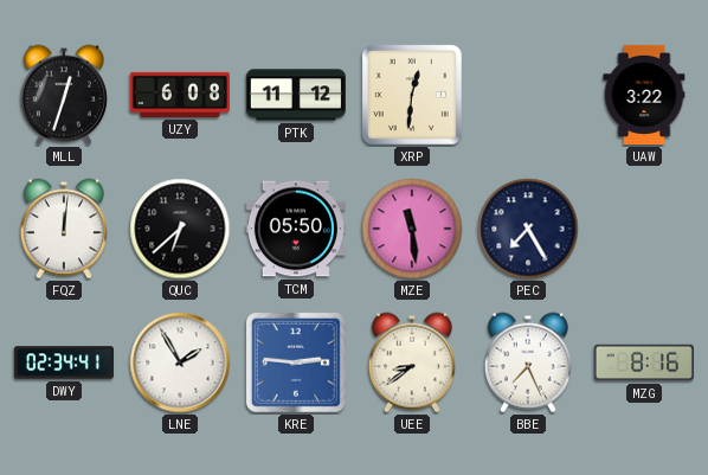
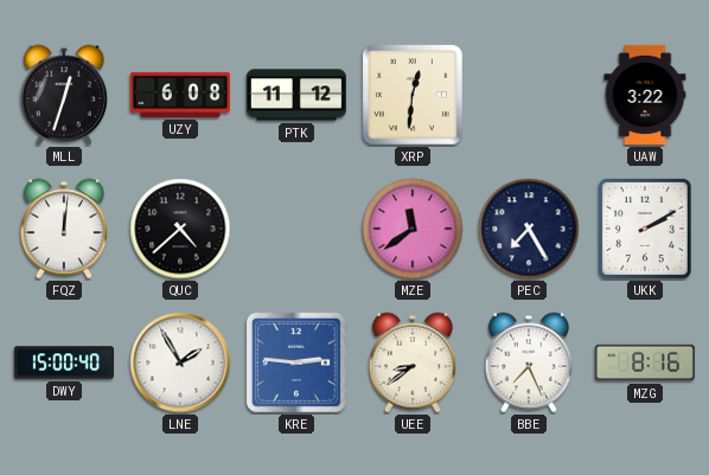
QUC: 6:38 -> 4:38 (180, 229)
TCM: 05:50 -> none (296, 229)
MZE: 11:29 -> 11:39 (413, 229)
UKK: none -> 2:10 (645, 229)
DWY: 02:34 -> 15:00 (64, 362)
